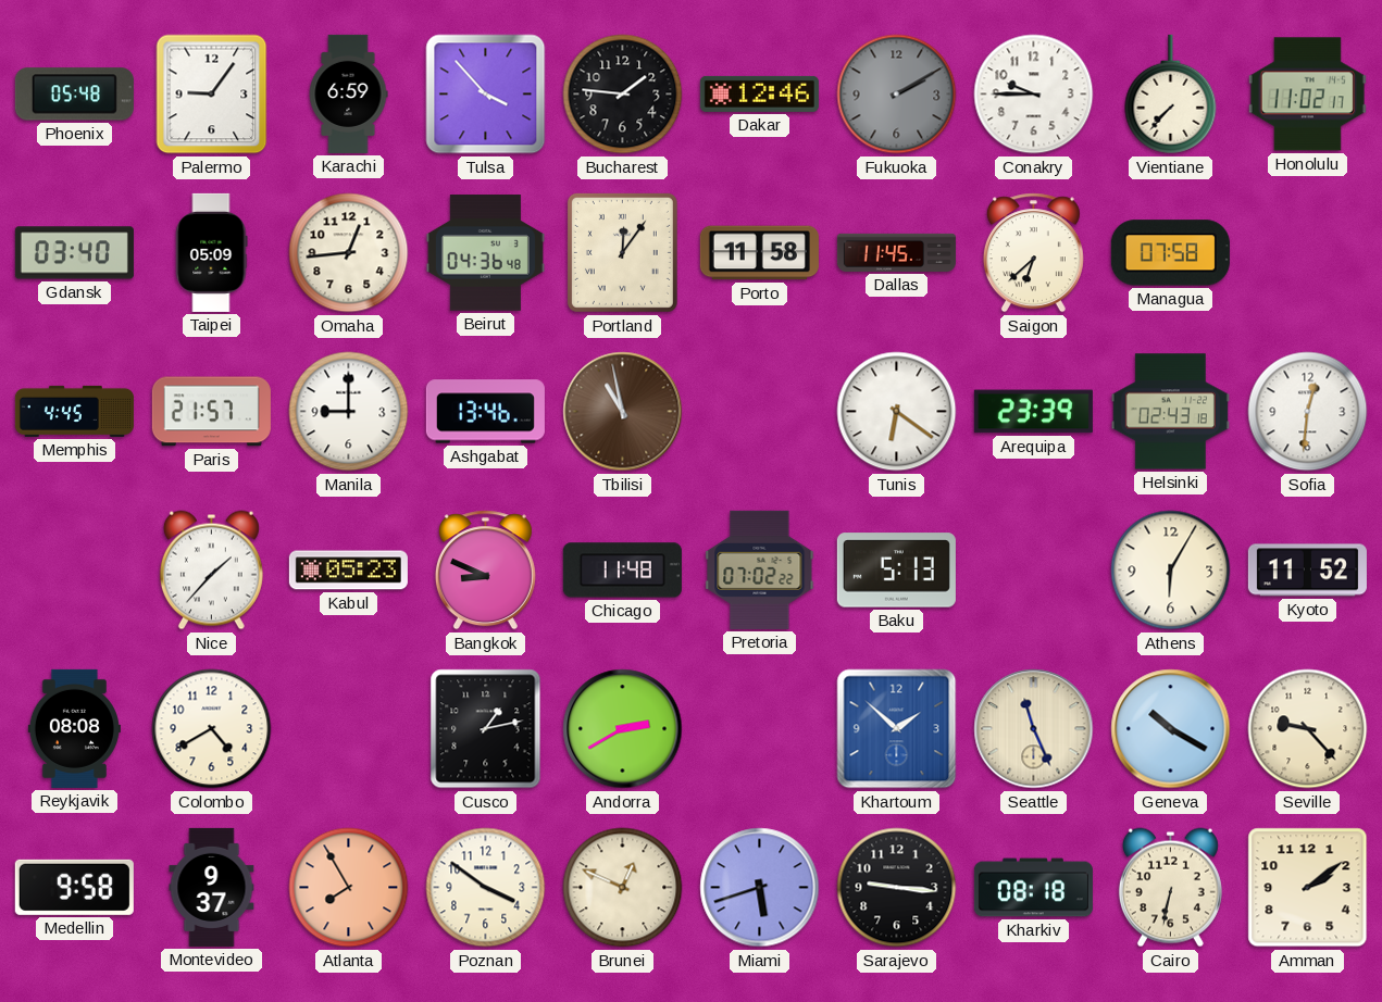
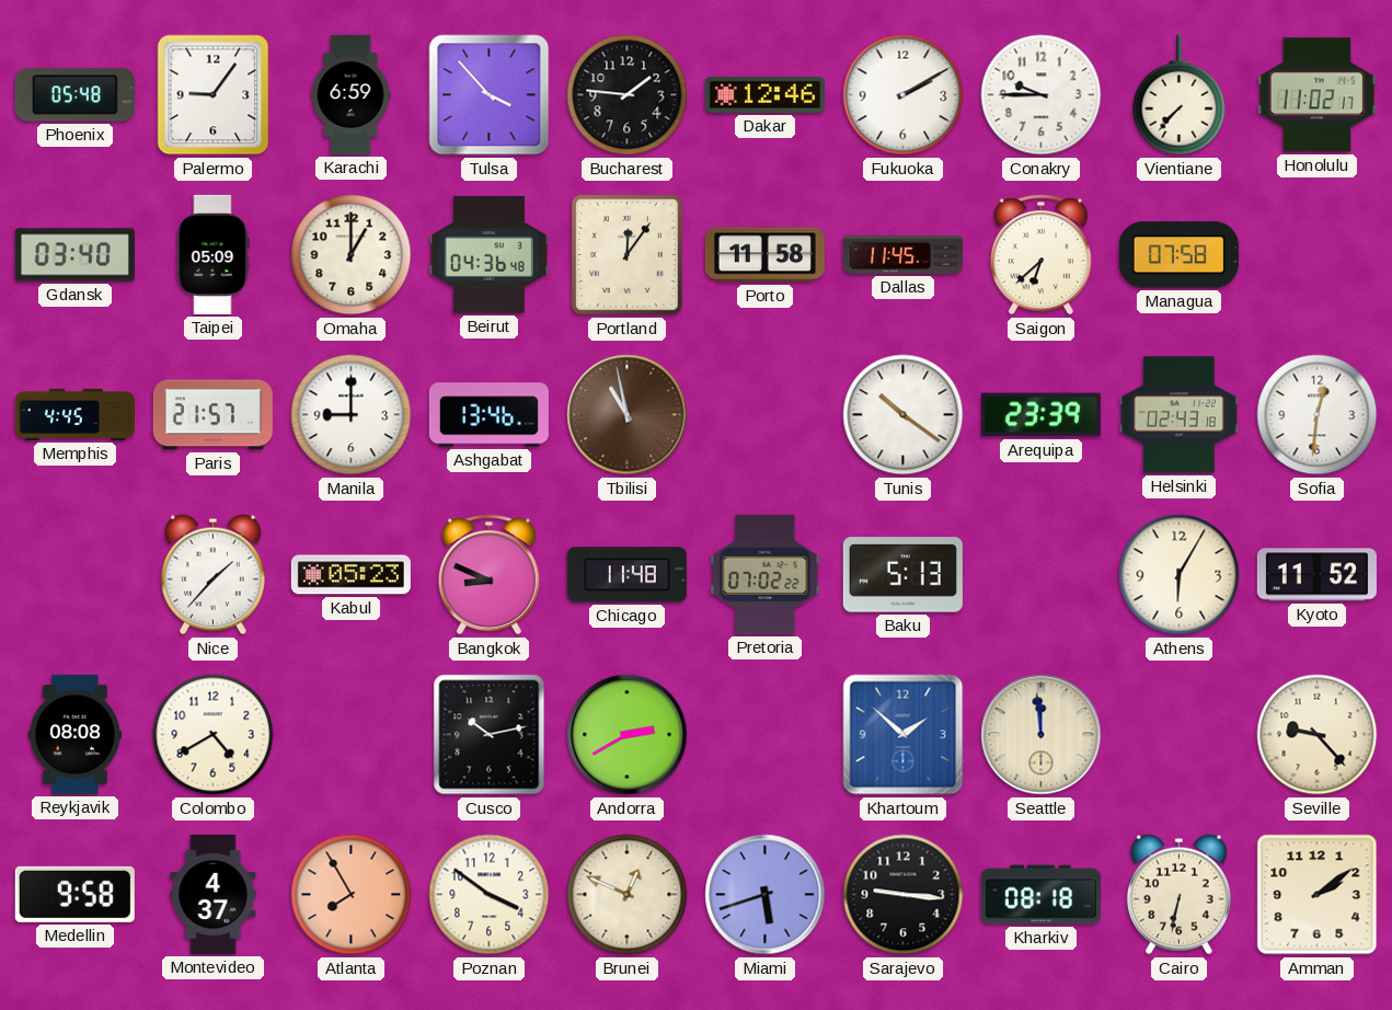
Fukuoka dial: grey -> white (904, 95)
Omaha: 12:44 -> 1:00 (352, 255)
Tunis: 6:21 -> 10:21 (904, 415)
Cusco: 1:13 -> 10:13 (490, 735)
Seattle: 11:26 -> 11:59 (1042, 735)
Geneva: 10:20 -> none (1171, 729)
Montevideo: 9:37 -> 4:37 (214, 894)
